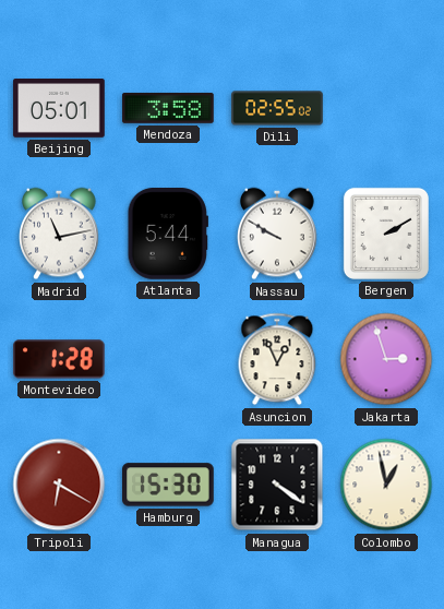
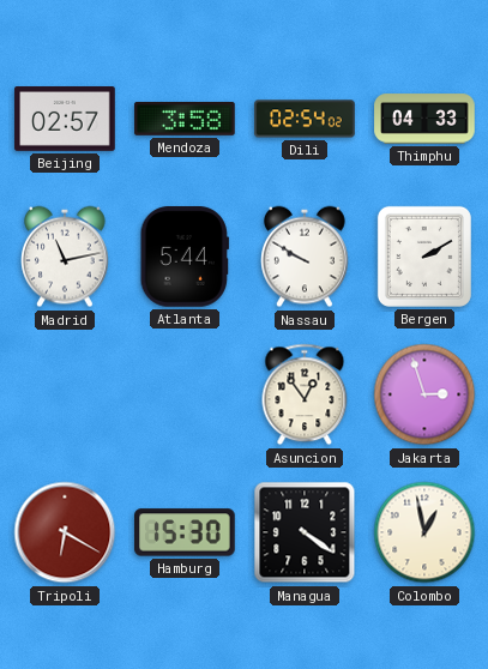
Beijing: 05:01 -> 02:57 (65, 120)
Dili: 02:55 -> 02:54 (305, 119)
Thimphu: none -> 04:33 (424, 119)
Montevideo: 1:28 -> none (59, 359)
Asuncion: 12:56 -> 12:54 (305, 394)
